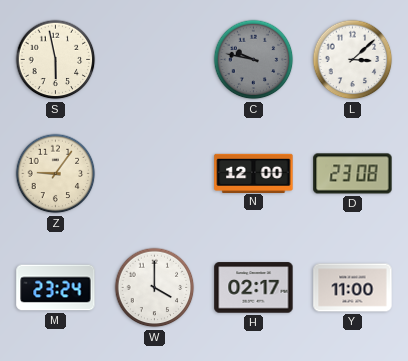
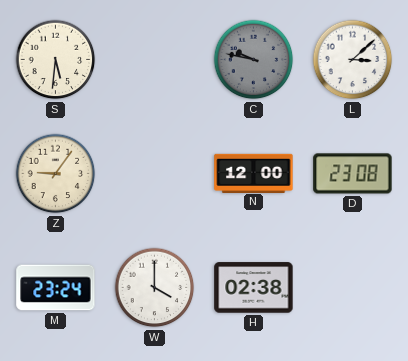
S: 5:58 -> 5:31 (56, 60)
H: 02:17 -> 02:38 (254, 288)
Y: 11:00 -> none (353, 288)
